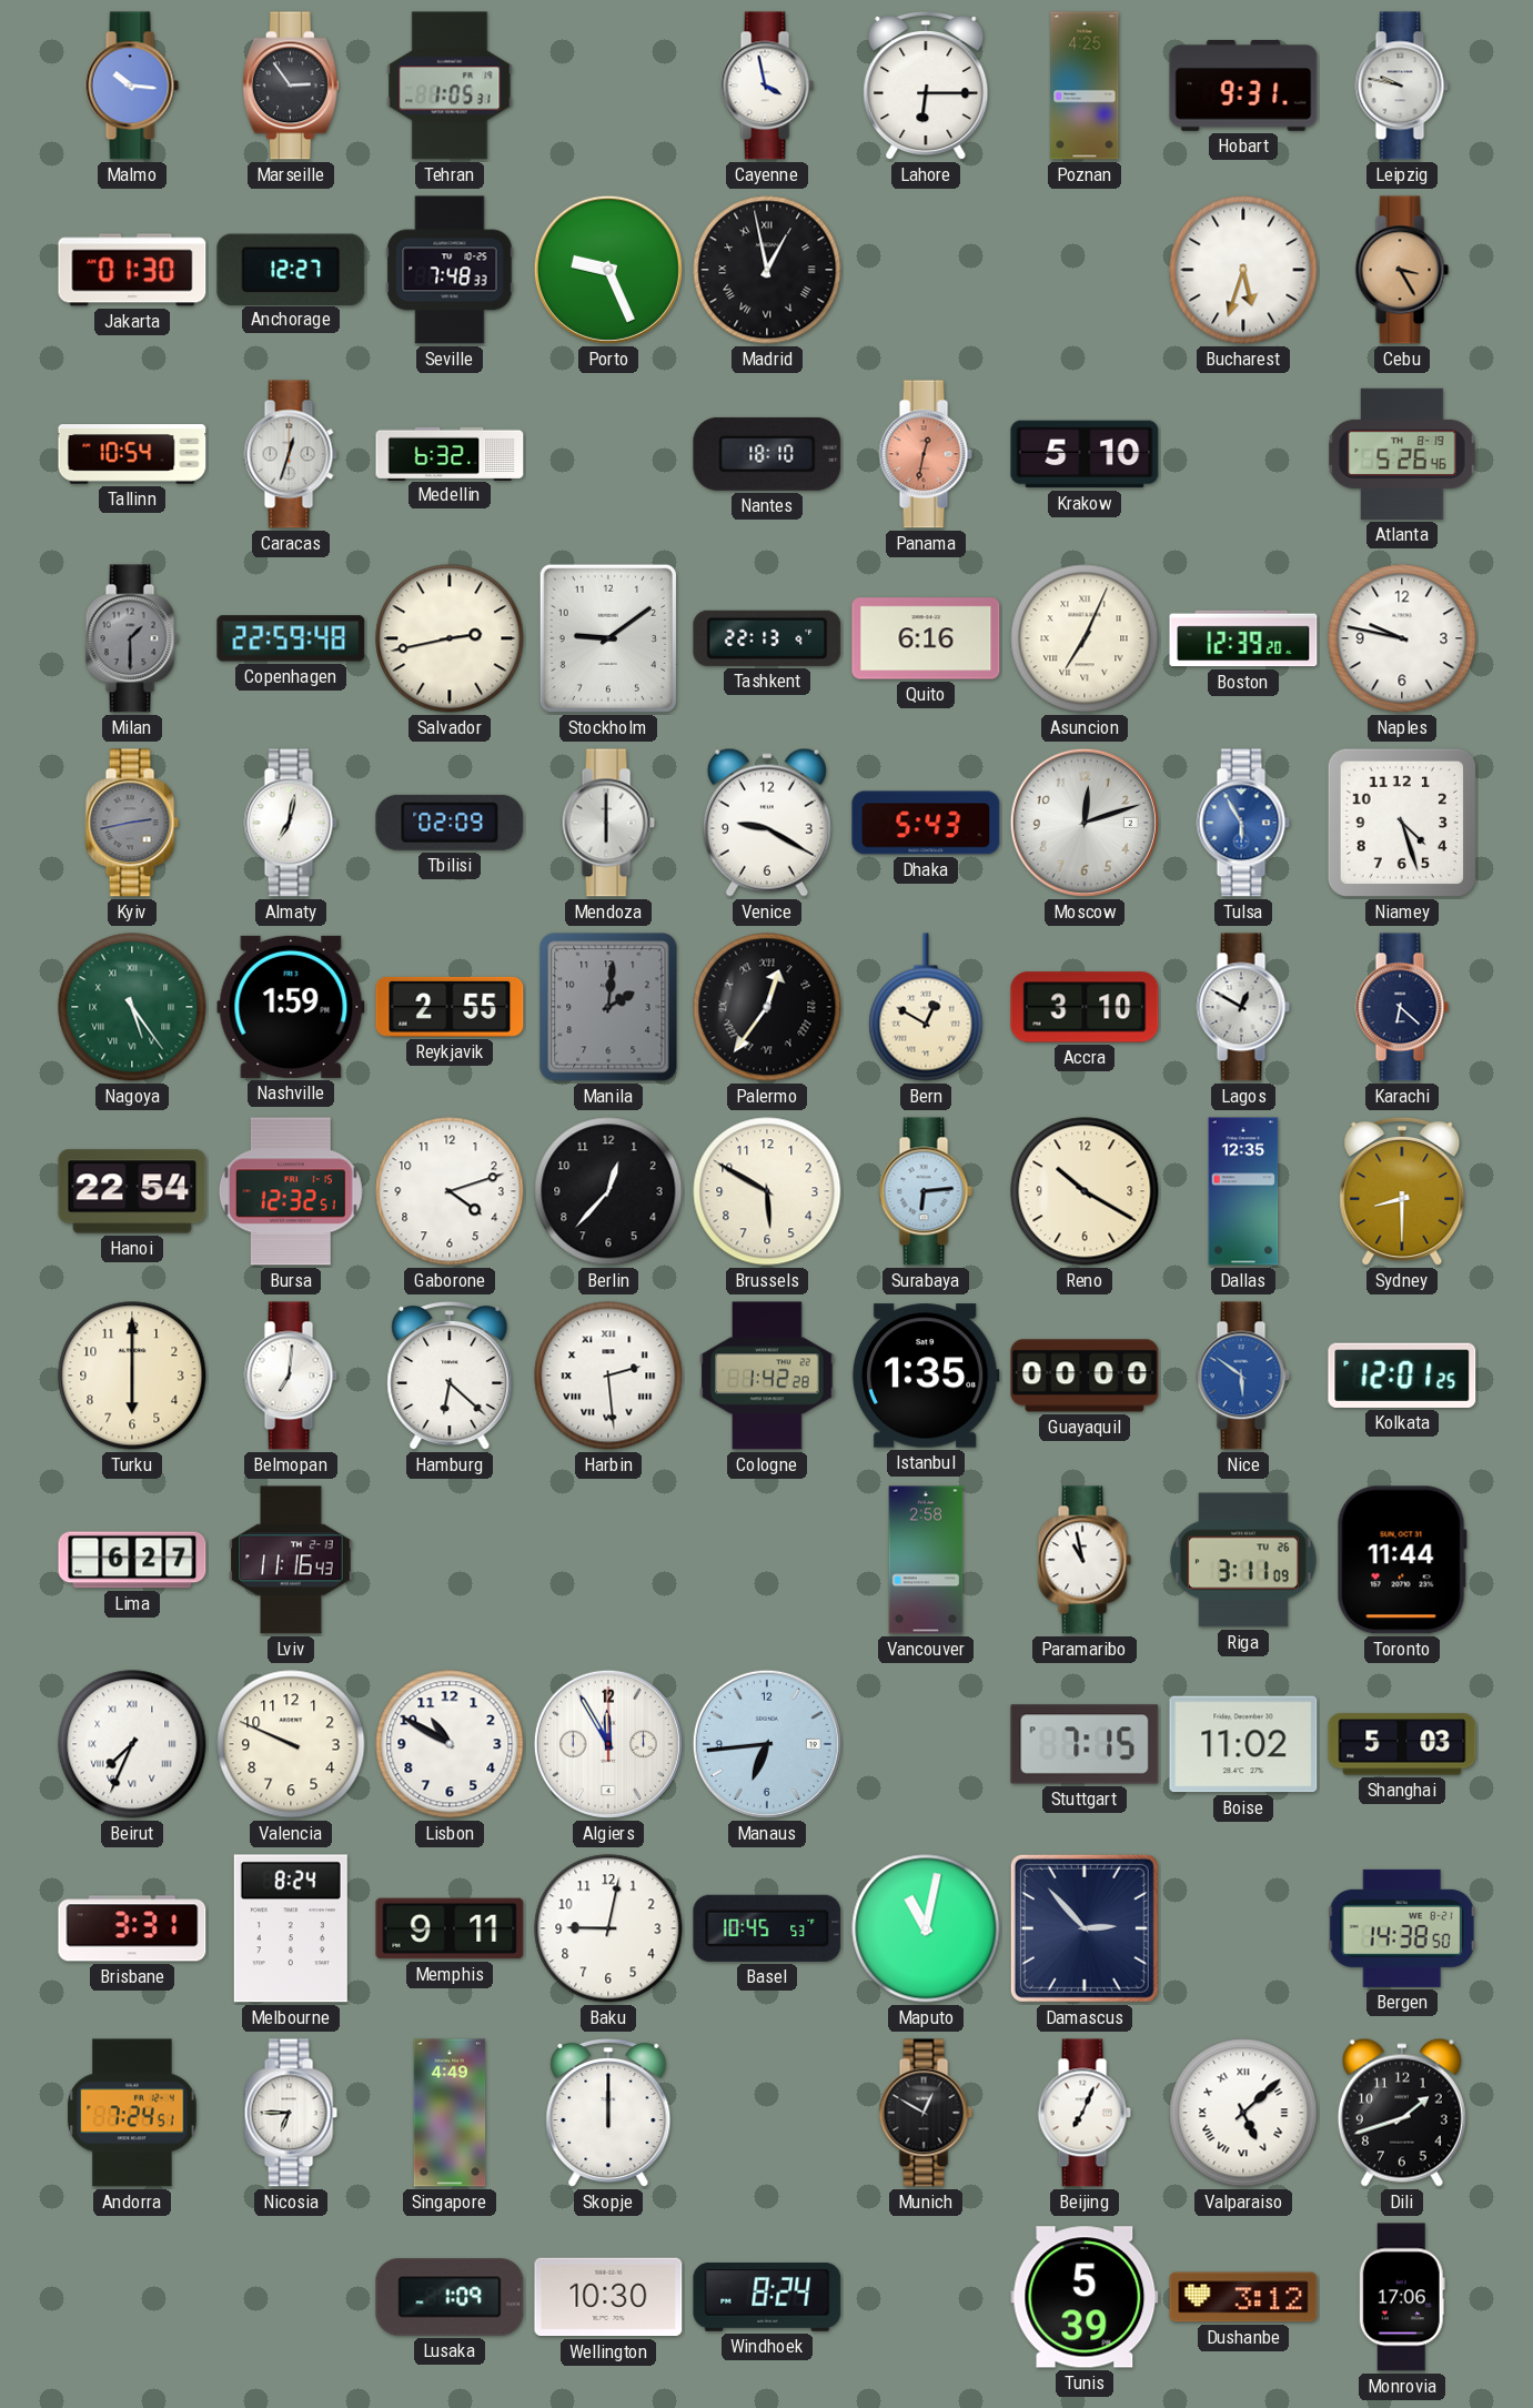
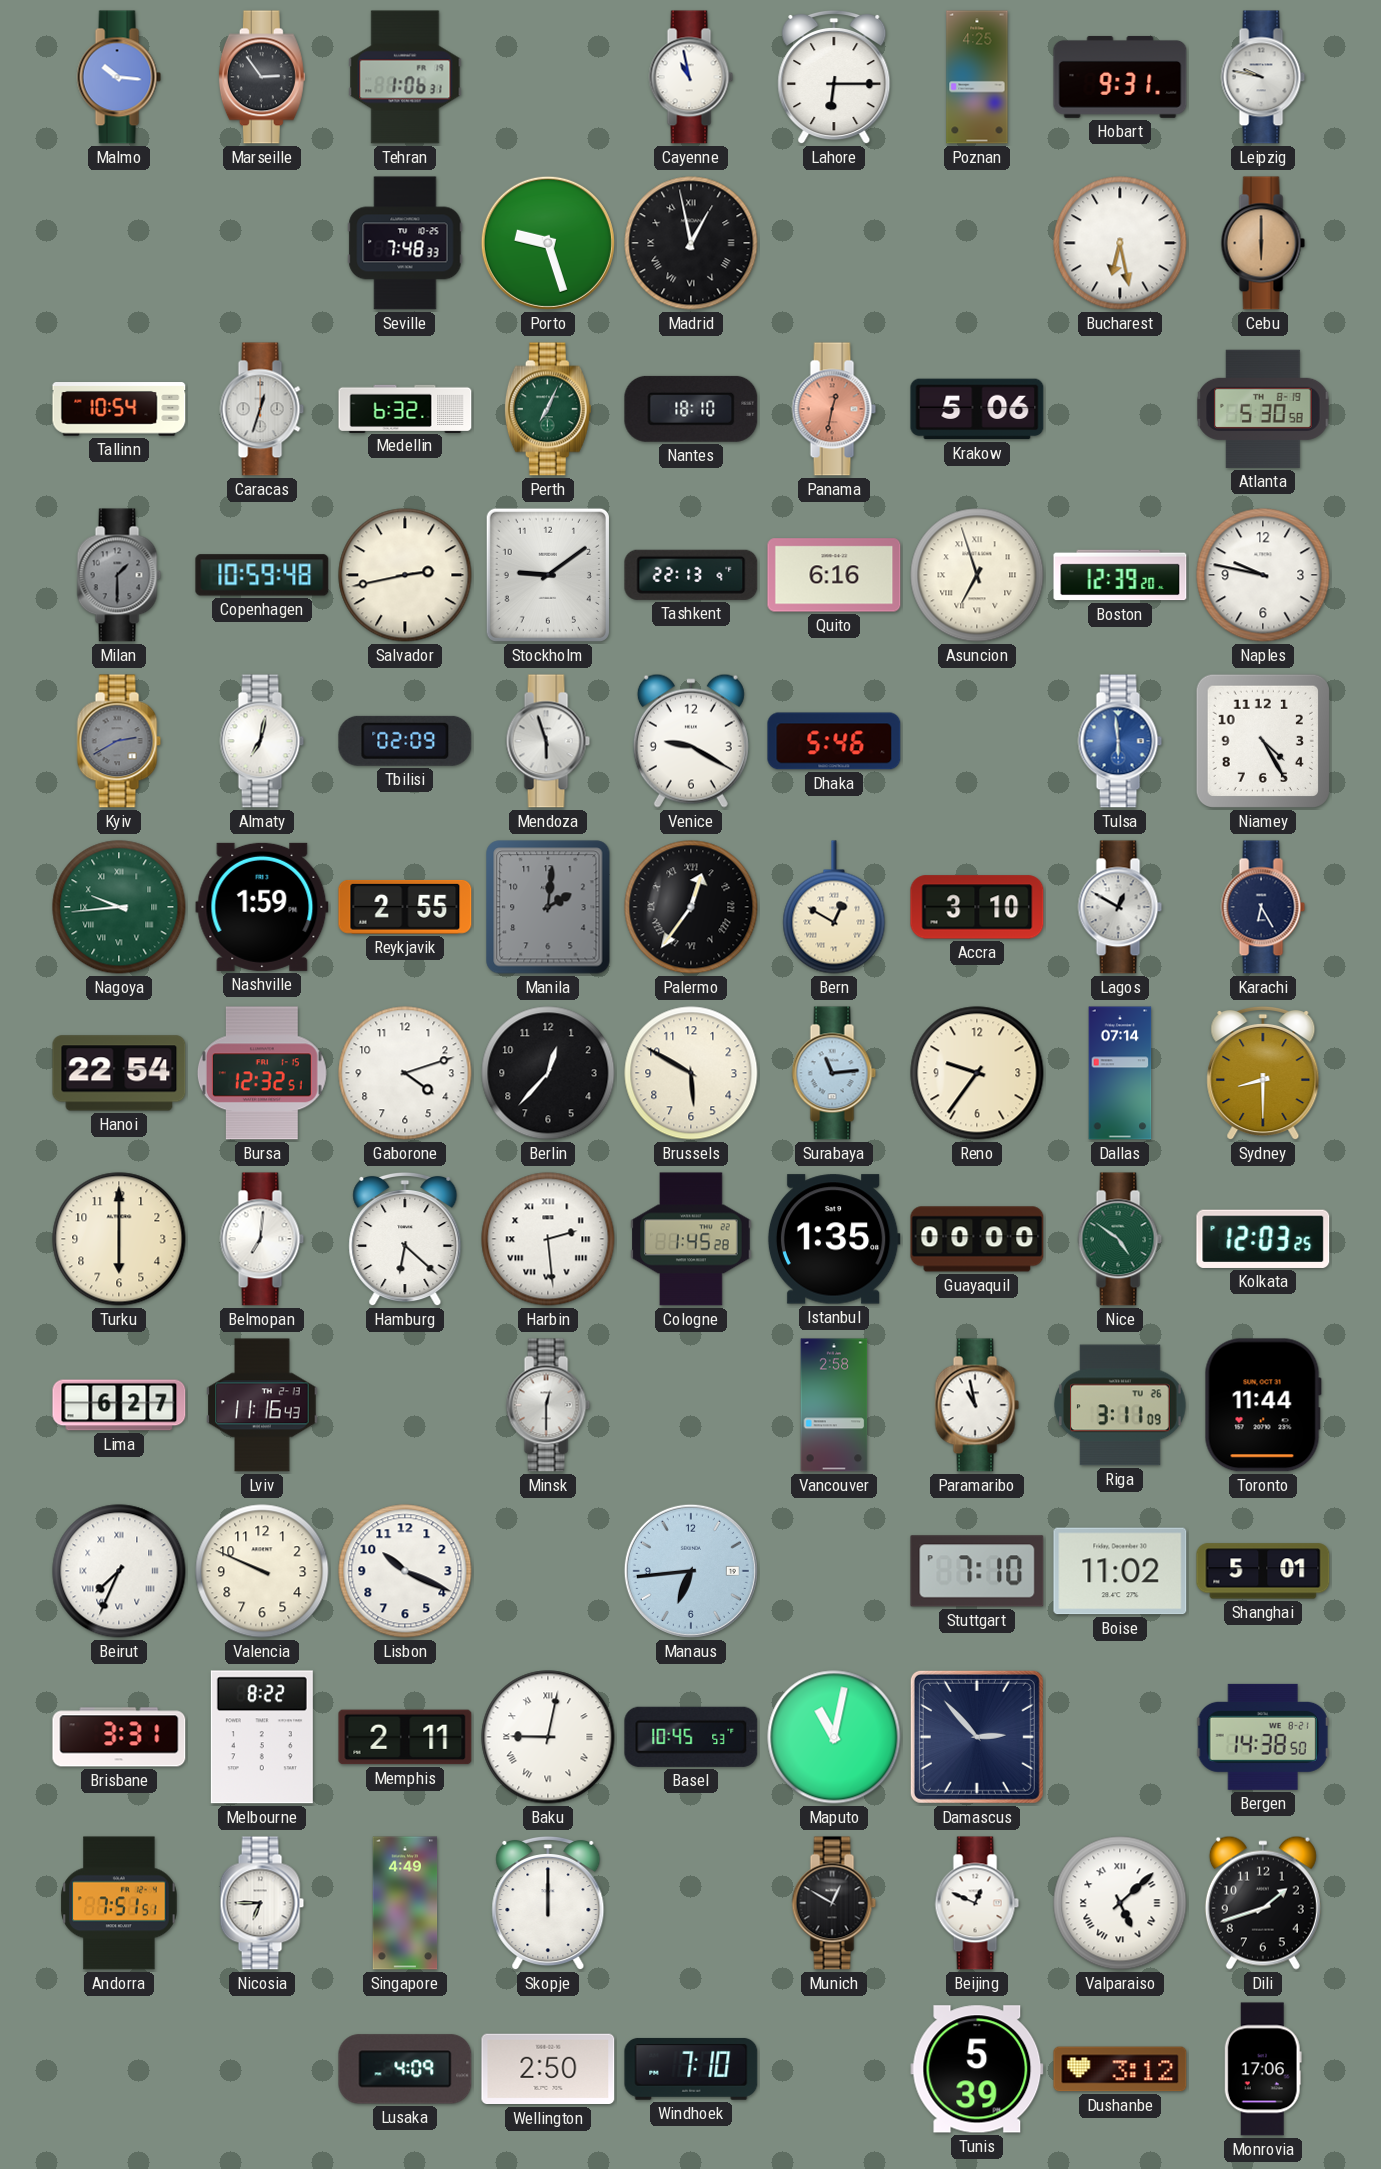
Tehran: 1:05 -> 1:06 (405, 77)
Cayenne: 3:58 -> 10:58 (691, 77)
Jakarta: 01:30 -> none (132, 270)
Anchorage: 12:27 -> none (291, 269)
Porto: 9:26 -> 9:27 (548, 243)
Bucharest: 5:33 -> 6:28 (1120, 243)
Cebu: 3:25 -> 6:00 (1263, 243)
Perth: none -> 7:04 (548, 409)
Krakow: 5:10 -> 5:06 (977, 409)
Atlanta: 5:26 -> 5:30 (1263, 409)
Copenhagen: 22:59 -> 10:59 (262, 575)
Asuncion: 7:04 -> 6:57 (977, 575)
Kyiv: 2:43 -> 2:40 (119, 741)
Mendoza: 6:00 -> 5:57 (548, 741)
Dhaka: 5:43 -> 5:46 (834, 741)
Moscow: 12:12 -> none (1085, 823)
Tulsa: 5:55 -> 5:59 (1120, 741)
Niamey: 4:27 -> 4:25 (1263, 741)
Nagoya: 5:24 -> 9:44 (119, 907)
Karachi: 6:22 -> 6:25 (1263, 907)
Surabaya: 6:14 -> 11:14 (834, 1073)
Reno: 10:20 -> 9:36 (977, 1073)
Dallas: 12:35 -> 07:14 (1120, 1073)
Cologne: 1:42 -> 1:45 (691, 1239)
Nice: 5:51 -> 4:51 (1120, 1239)
Nice dial: blue -> green (1120, 1239)
Kolkata: 12:01 -> 12:03 (1263, 1239)
Minsk: none -> 12:30 (548, 1405)
Lisbon: 10:50 -> 10:19 (405, 1571)
Algiers: 11:55 -> none (608, 1744)
Stuttgart: 7:15 -> 7:10 (977, 1571)
Shanghai: 5:03 -> 5:01 (1263, 1571)
Melbourne: 8:24 -> 8:22 (262, 1737)
Memphis: 9:11 -> 2:11 (405, 1737)
Baku numerals: Arabic -> Roman (548, 1737)
Andorra: 7:24 -> 7:51 (119, 1903)
Beijing: 7:04 -> 12:49 (977, 1903)
Lusaka: 1:09 -> 4:09 (405, 2069)
Wellington: 10:30 -> 2:50 (548, 2069)
Windhoek: 8:24 -> 7:10 (691, 2069)
